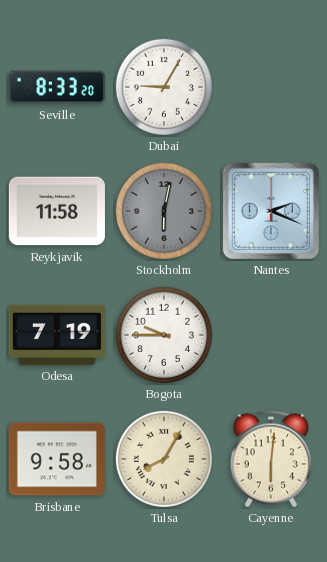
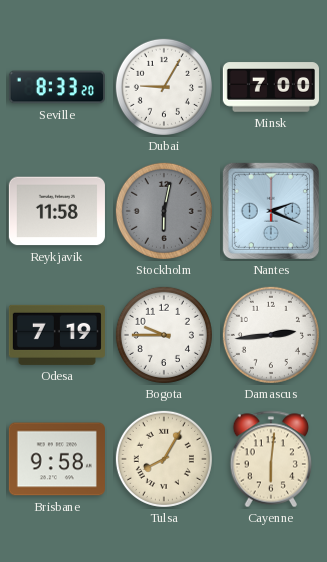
Minsk: none -> 7:00 (271, 87)
Damascus: none -> 2:44 (271, 335)
